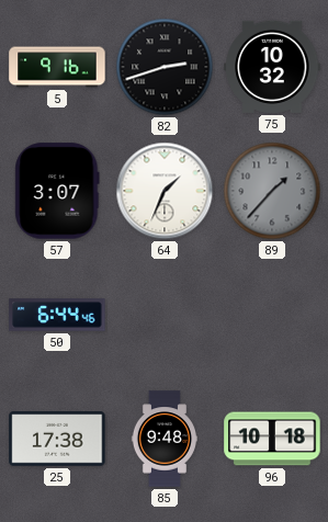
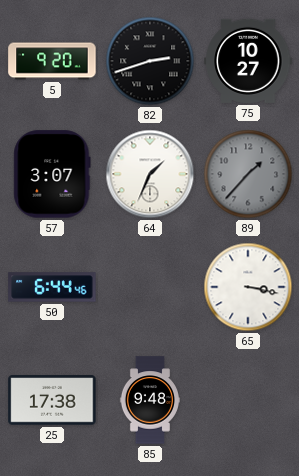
5: 9:16 -> 9:20 (52, 61)
75: 10:32 -> 10:27 (248, 61)
65: none -> 3:17 (248, 287)
96: 10:18 -> none (272, 439)
